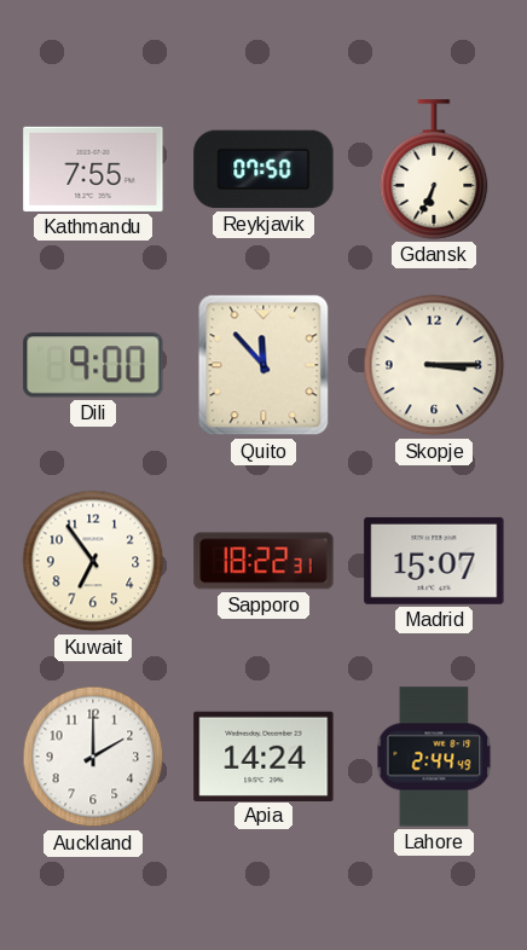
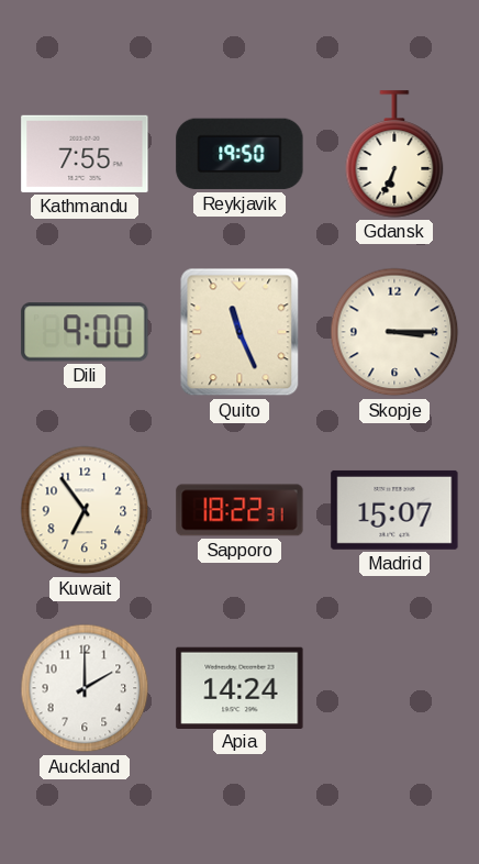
Reykjavik: 07:50 -> 19:50 (239, 154)
Quito: 11:53 -> 11:26 (239, 332)
Lahore: 2:44 -> none (434, 757)
